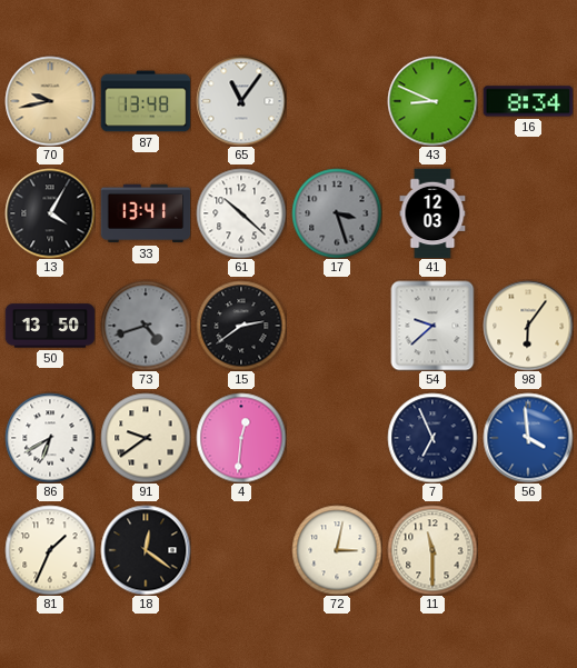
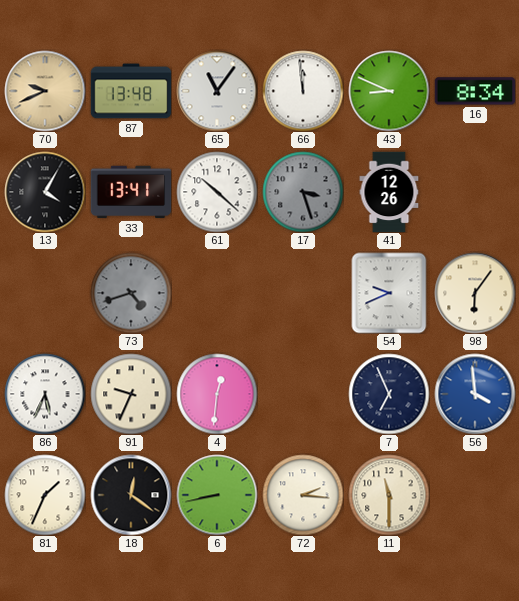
70: 9:43 -> 9:41 (45, 91)
66: none -> 11:59 (303, 91)
41: 12:03 -> 12:26 (389, 192)
50: 13:50 -> none (50, 326)
15: 2:39 -> none (241, 326)
54: 9:38 -> 9:41 (389, 293)
86: 6:40 -> 5:34 (45, 394)
91: 9:39 -> 9:34 (131, 394)
6: none -> 8:43 (217, 495)
72: 3:02 -> 2:16 (303, 495)
